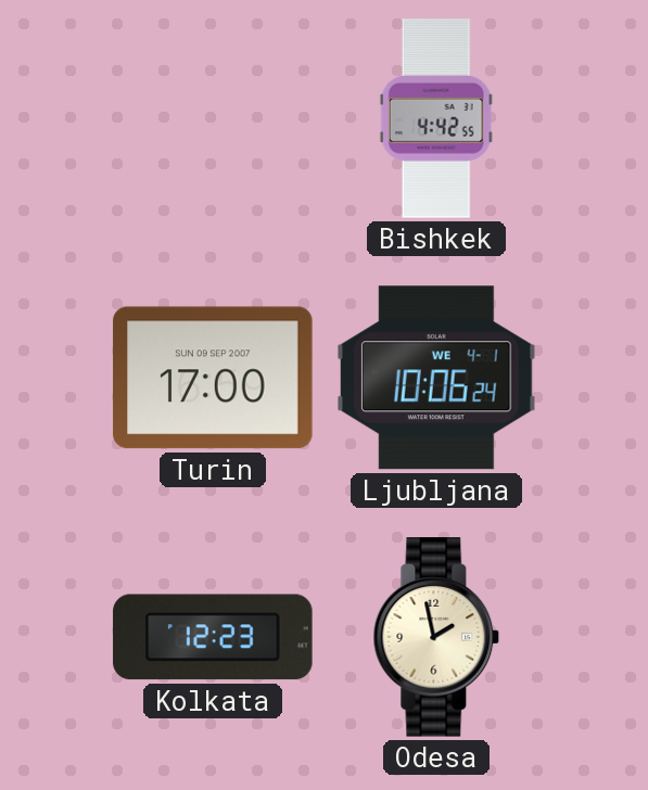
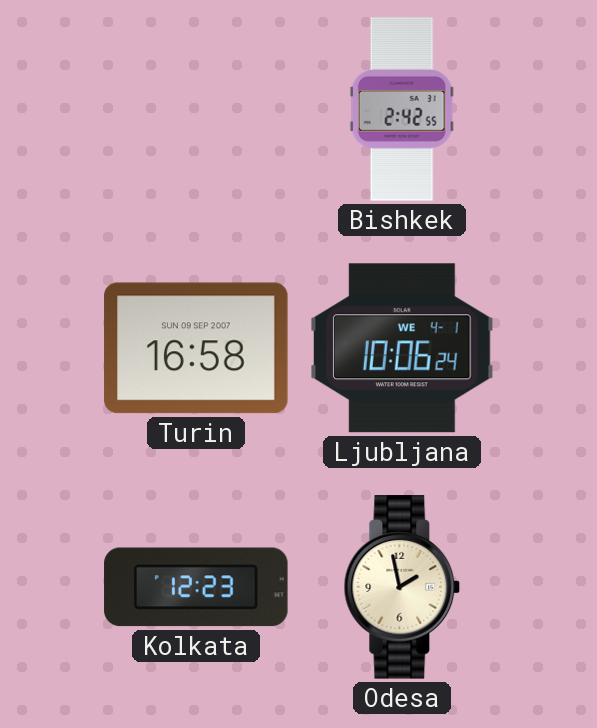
Bishkek: 4:42 -> 2:42 (402, 109)
Turin: 17:00 -> 16:58 (196, 348)
